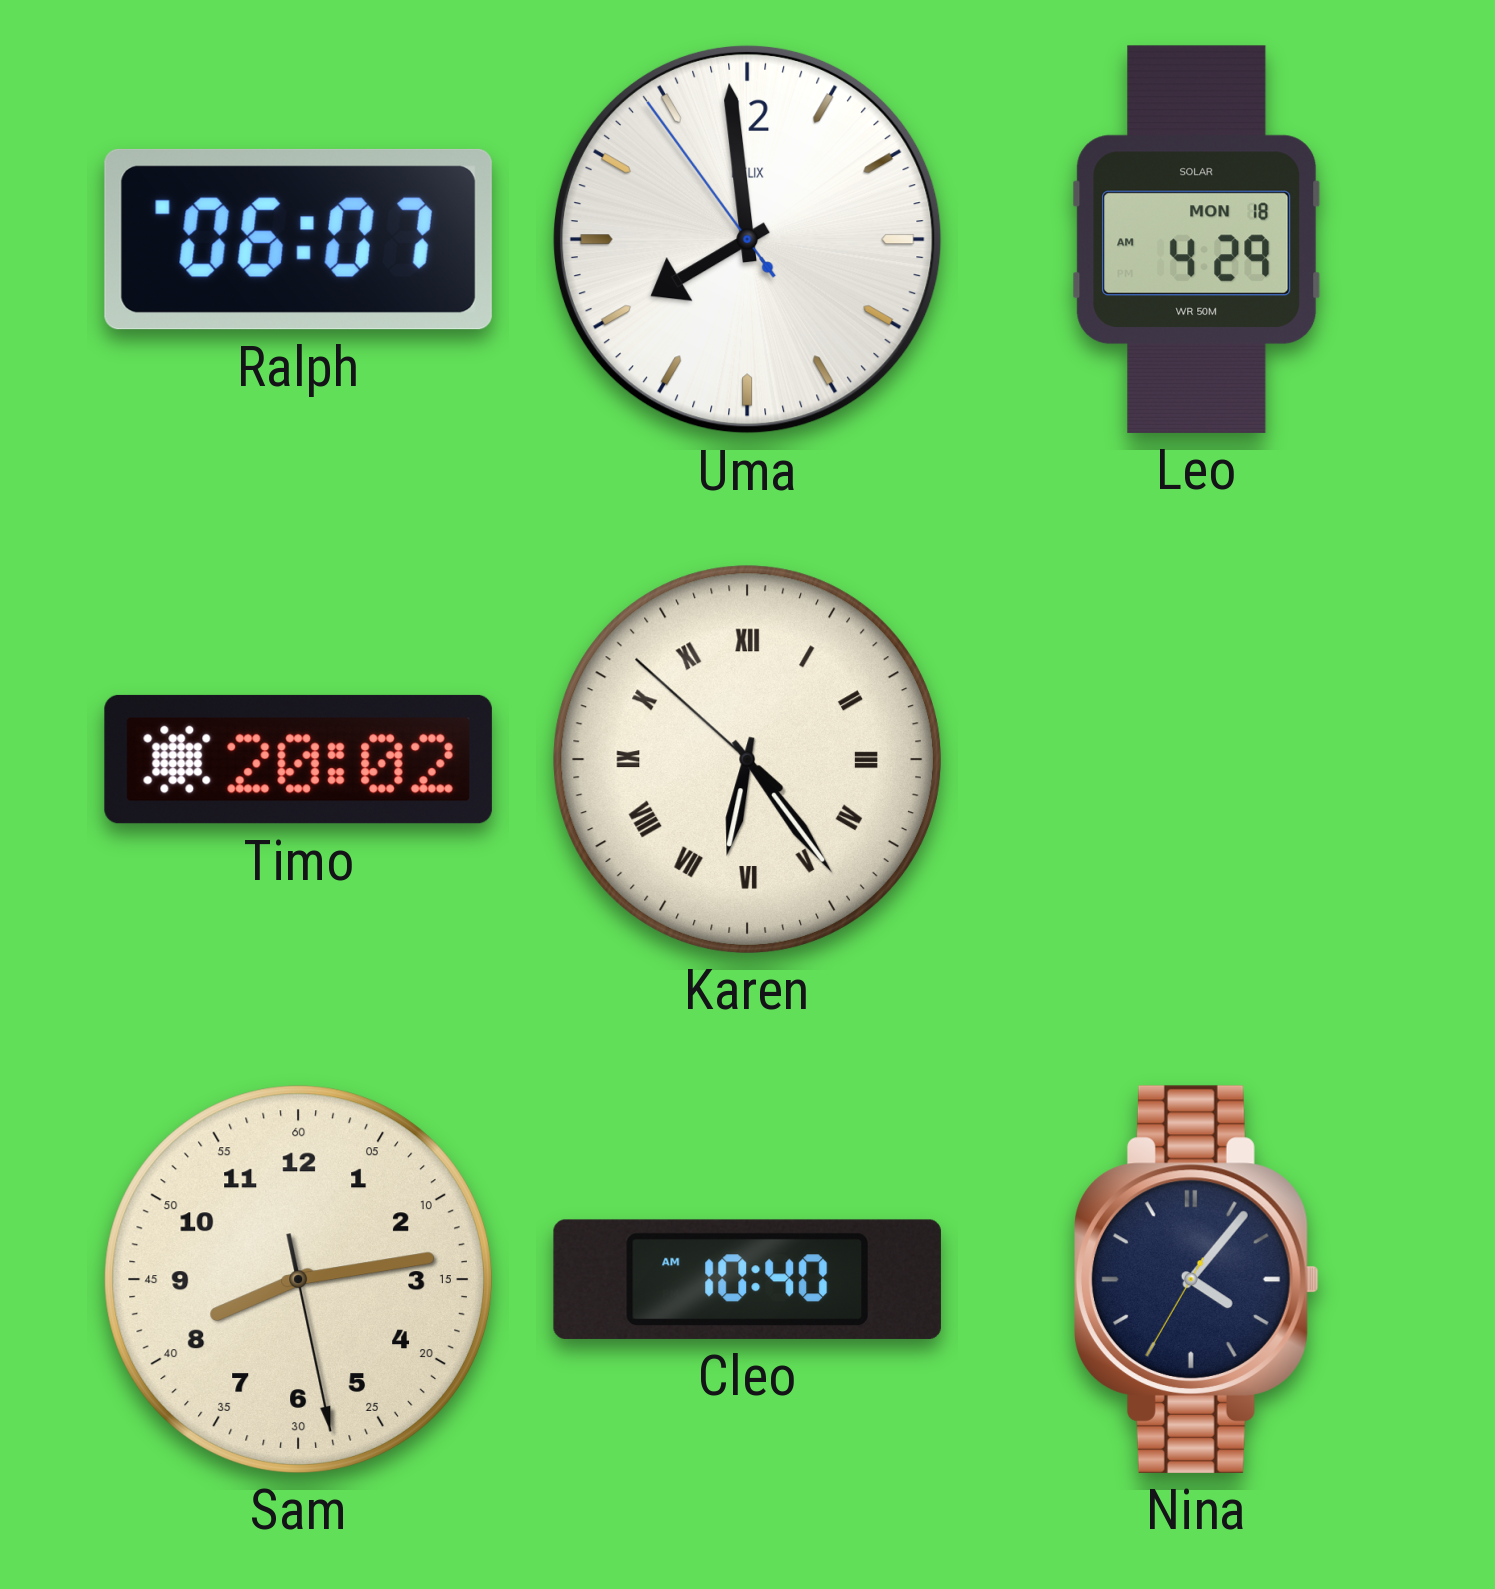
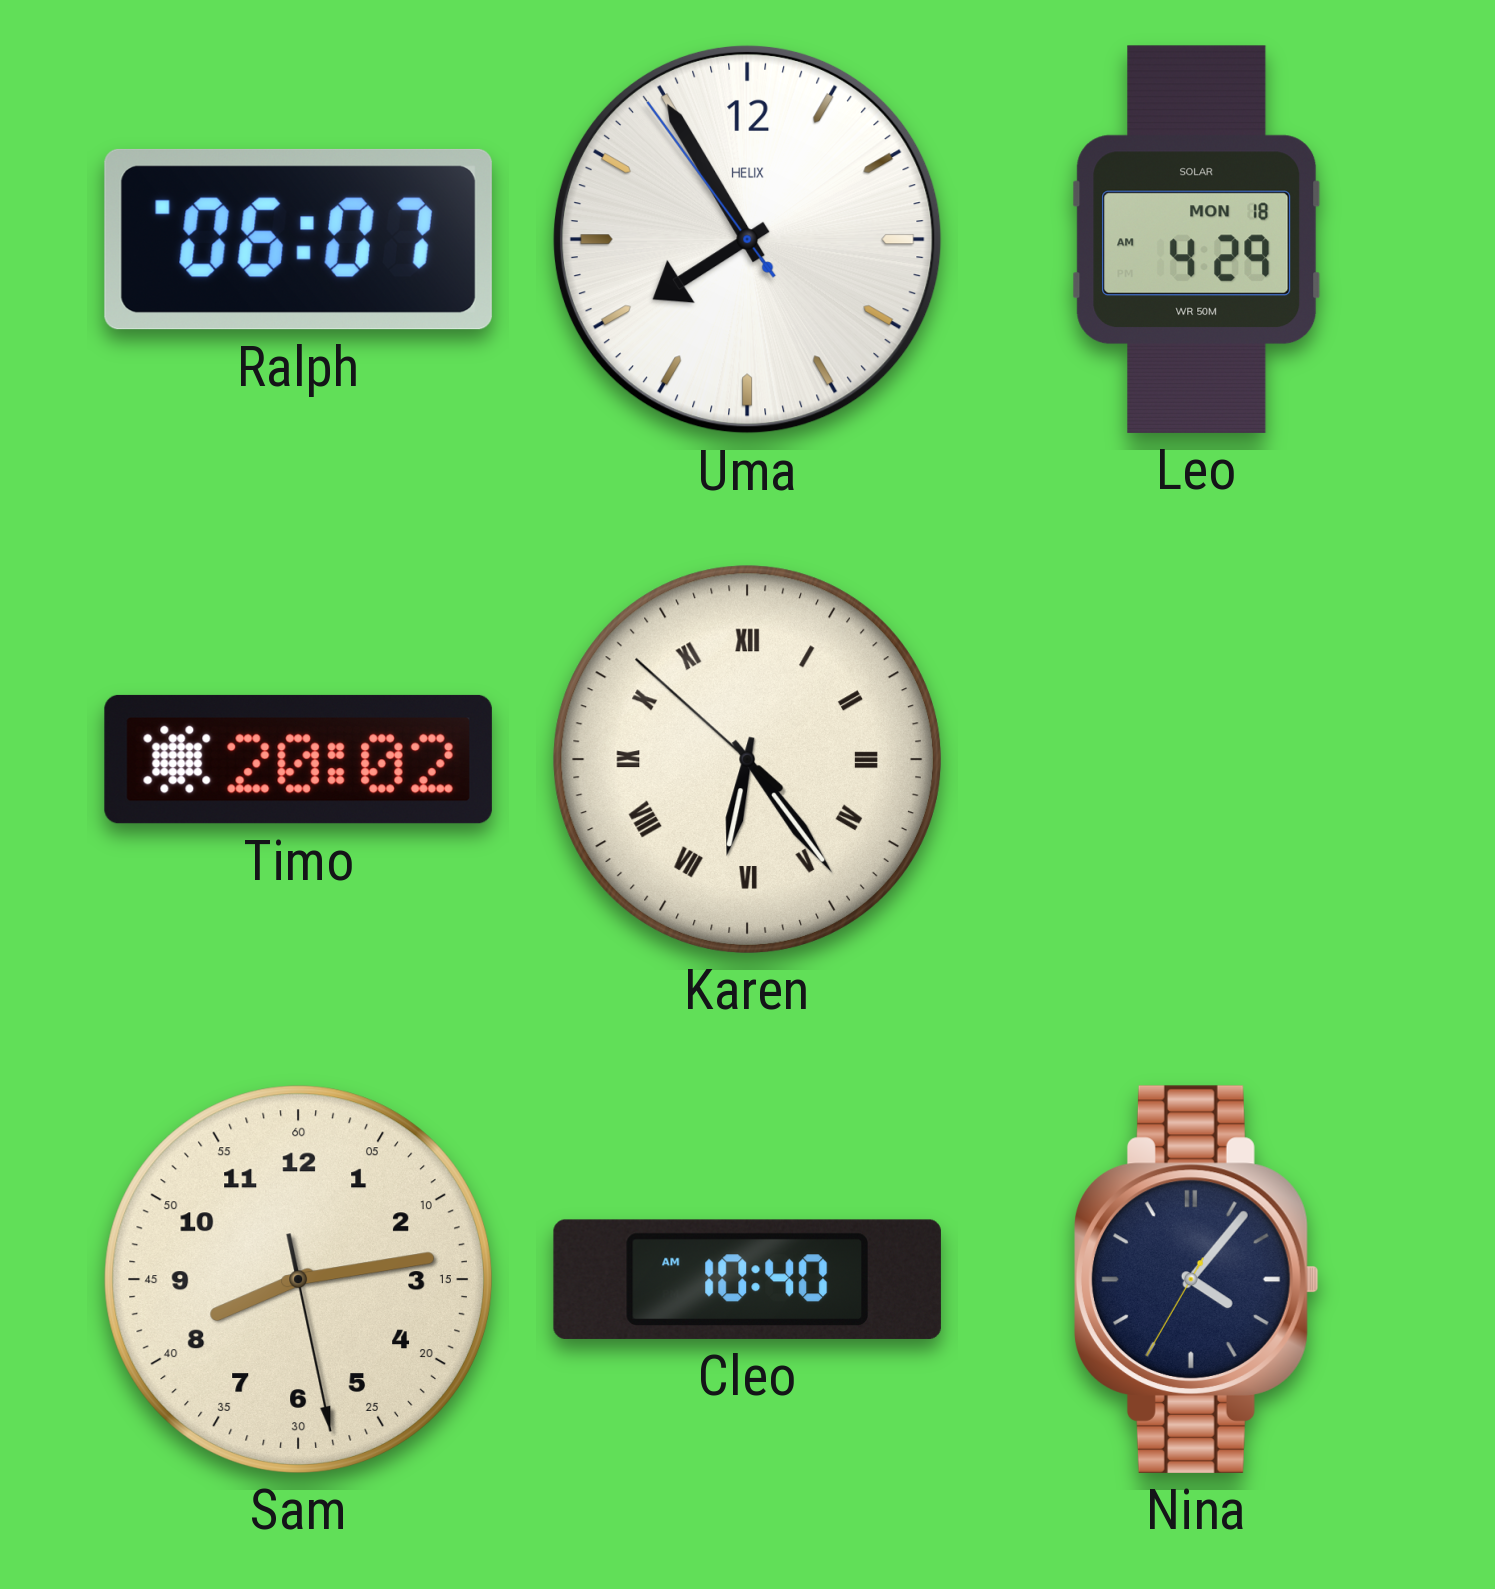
Uma: 7:58 -> 7:54 (747, 239)
